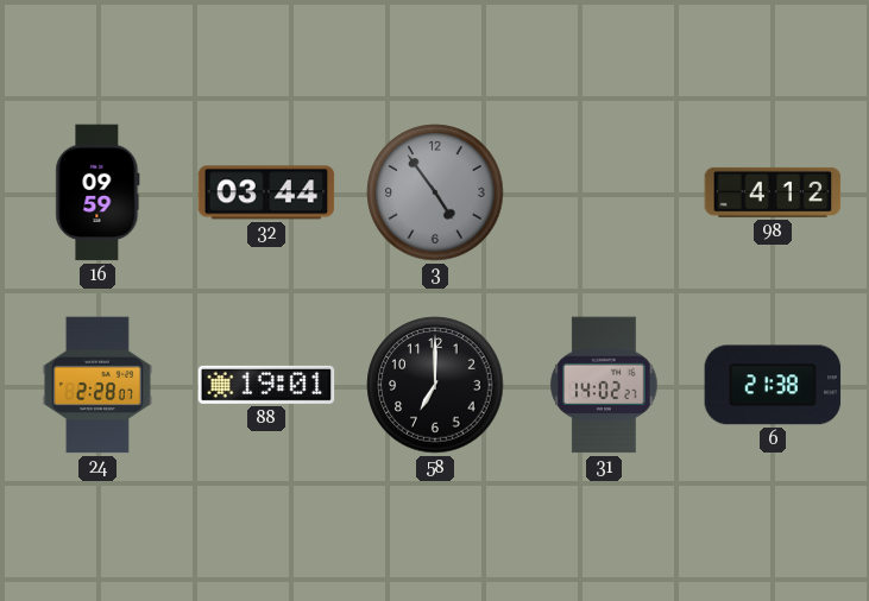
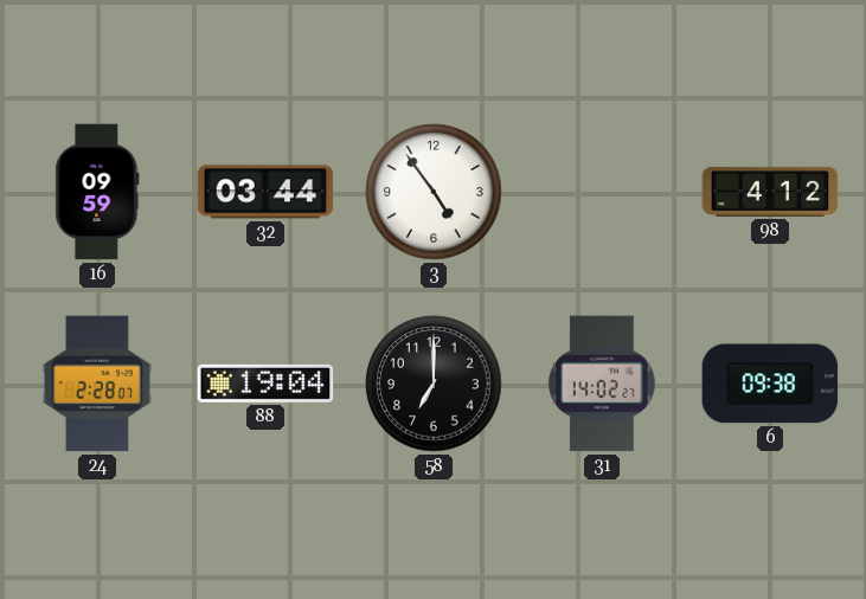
3 dial: grey -> white (434, 192)
88: 19:01 -> 19:04 (265, 384)
6: 21:38 -> 09:38 (770, 384)
